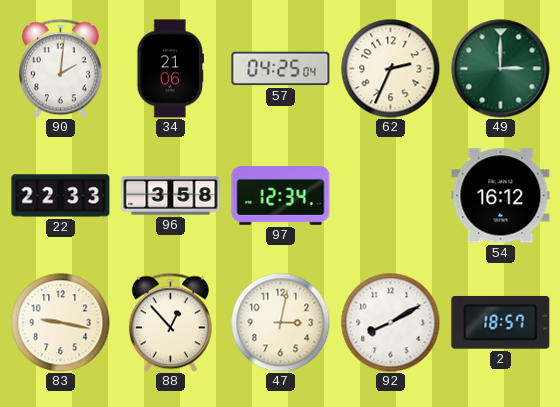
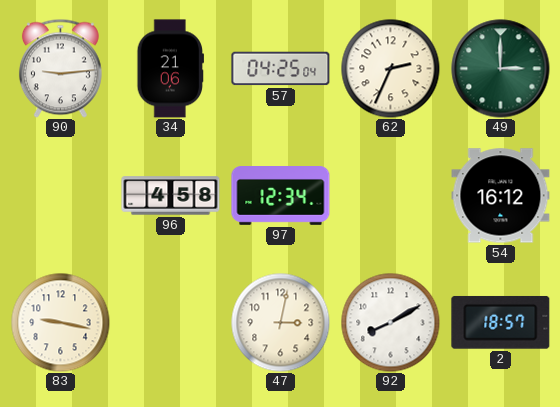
90: 2:01 -> 9:14 (60, 68)
22: 22:33 -> none (61, 196)
96: 3:58 -> 4:58 (171, 196)
88: 12:53 -> none (170, 322)
